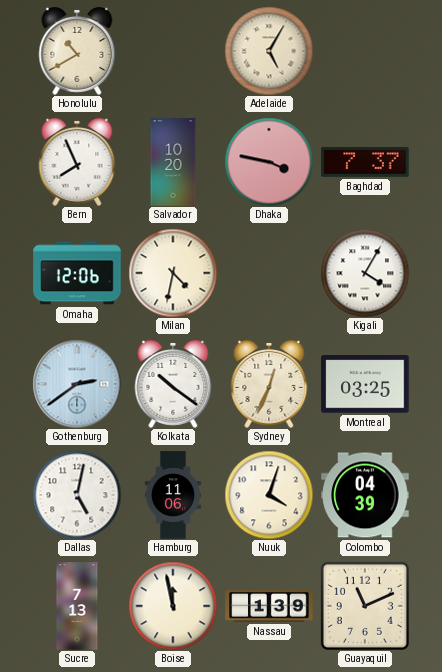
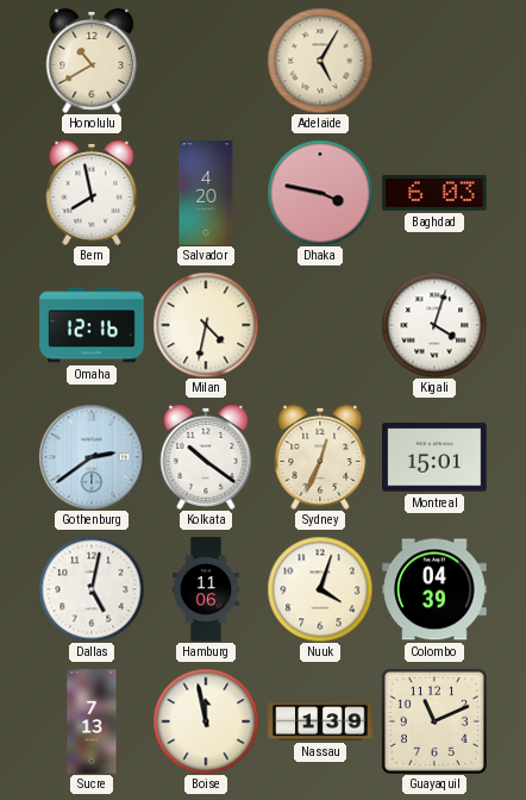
Bern: 7:56 -> 7:58 (92, 194)
Salvador: 10:20 -> 4:20 (206, 193)
Baghdad: 7:37 -> 6:03 (434, 193)
Omaha: 12:06 -> 12:16 (92, 325)
Kigali: 4:05 -> 4:03 (434, 325)
Montreal: 03:25 -> 15:01 (434, 457)
